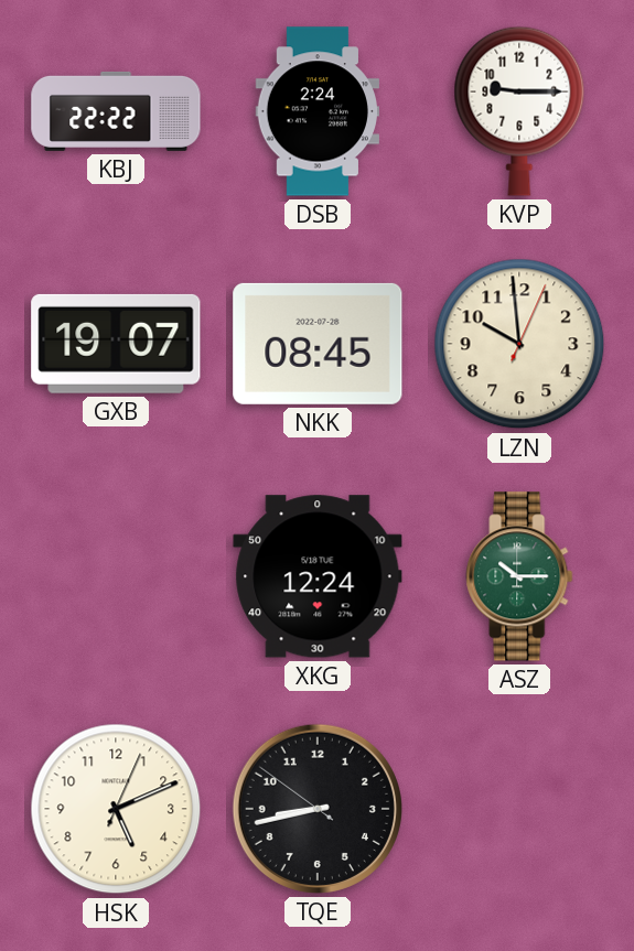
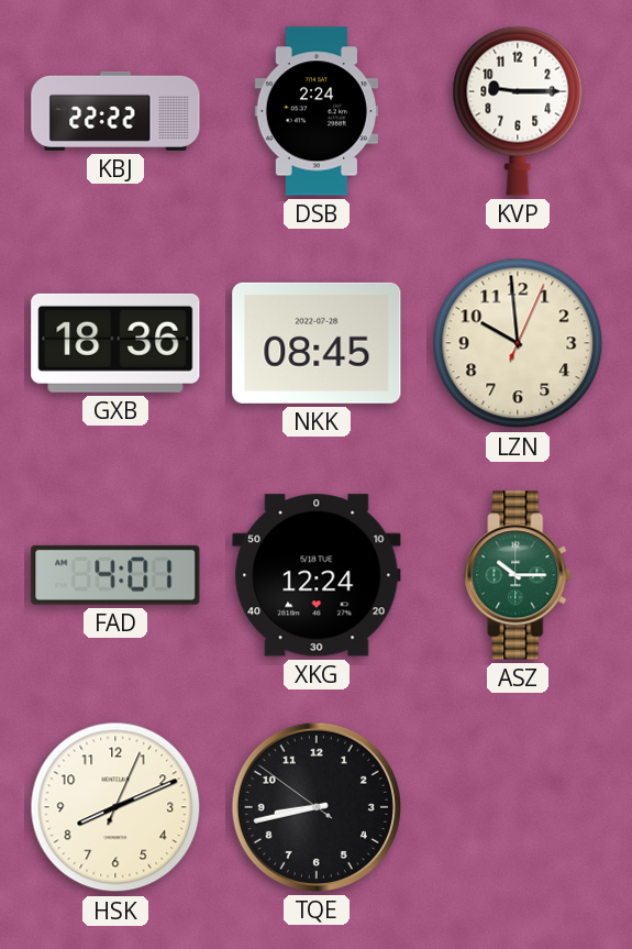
GXB: 19:07 -> 18:36 (115, 343)
FAD: none -> 4:01 (115, 575)
HSK: 5:11 -> 8:11 (115, 807)
